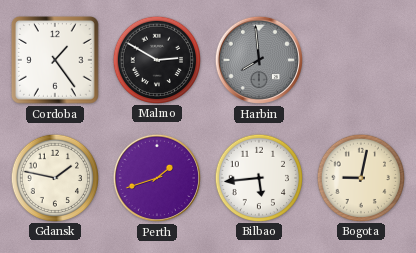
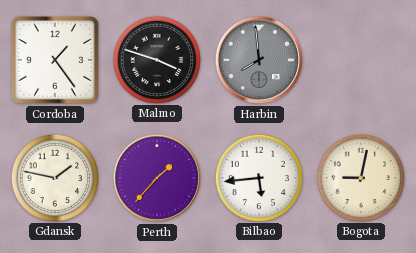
Malmo: 2:50 -> 3:48 (156, 59)
Perth: 1:42 -> 1:37 (157, 178)
